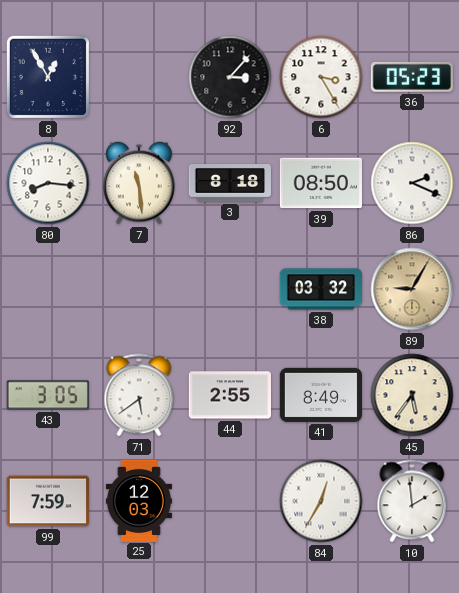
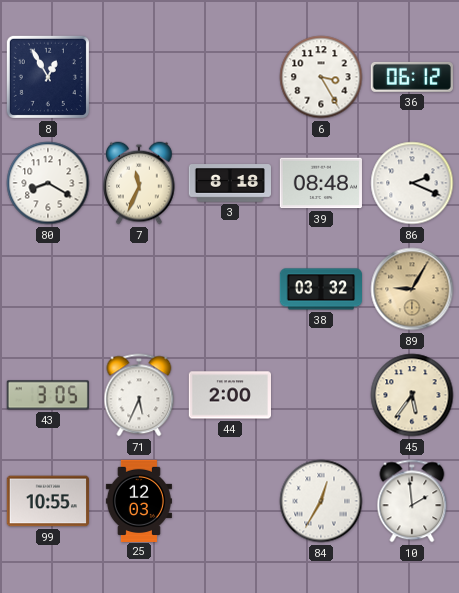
92: 3:07 -> none (230, 77)
36: 05:23 -> 06:12 (412, 77)
80: 8:16 -> 8:20 (48, 183)
7: 11:29 -> 11:34 (139, 183)
39: 08:50 -> 08:48 (320, 183)
71: 5:39 -> 5:34 (139, 395)
44: 2:55 -> 2:00 (229, 395)
41: 8:49 -> none (320, 395)
99: 7:59 -> 10:55 (47, 501)
